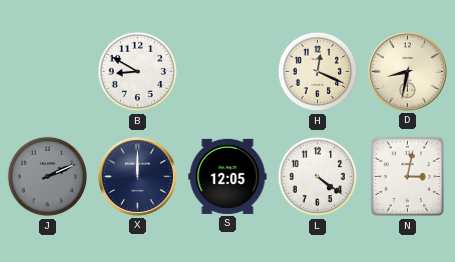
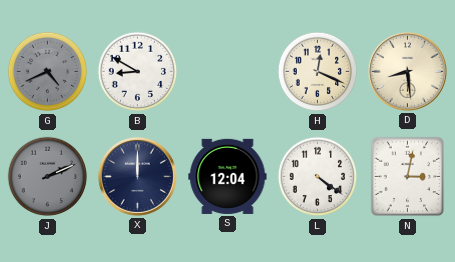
G: none -> 4:41 (48, 72)
D: 8:32 -> 8:29 (407, 71)
S: 12:05 -> 12:04 (228, 176)
